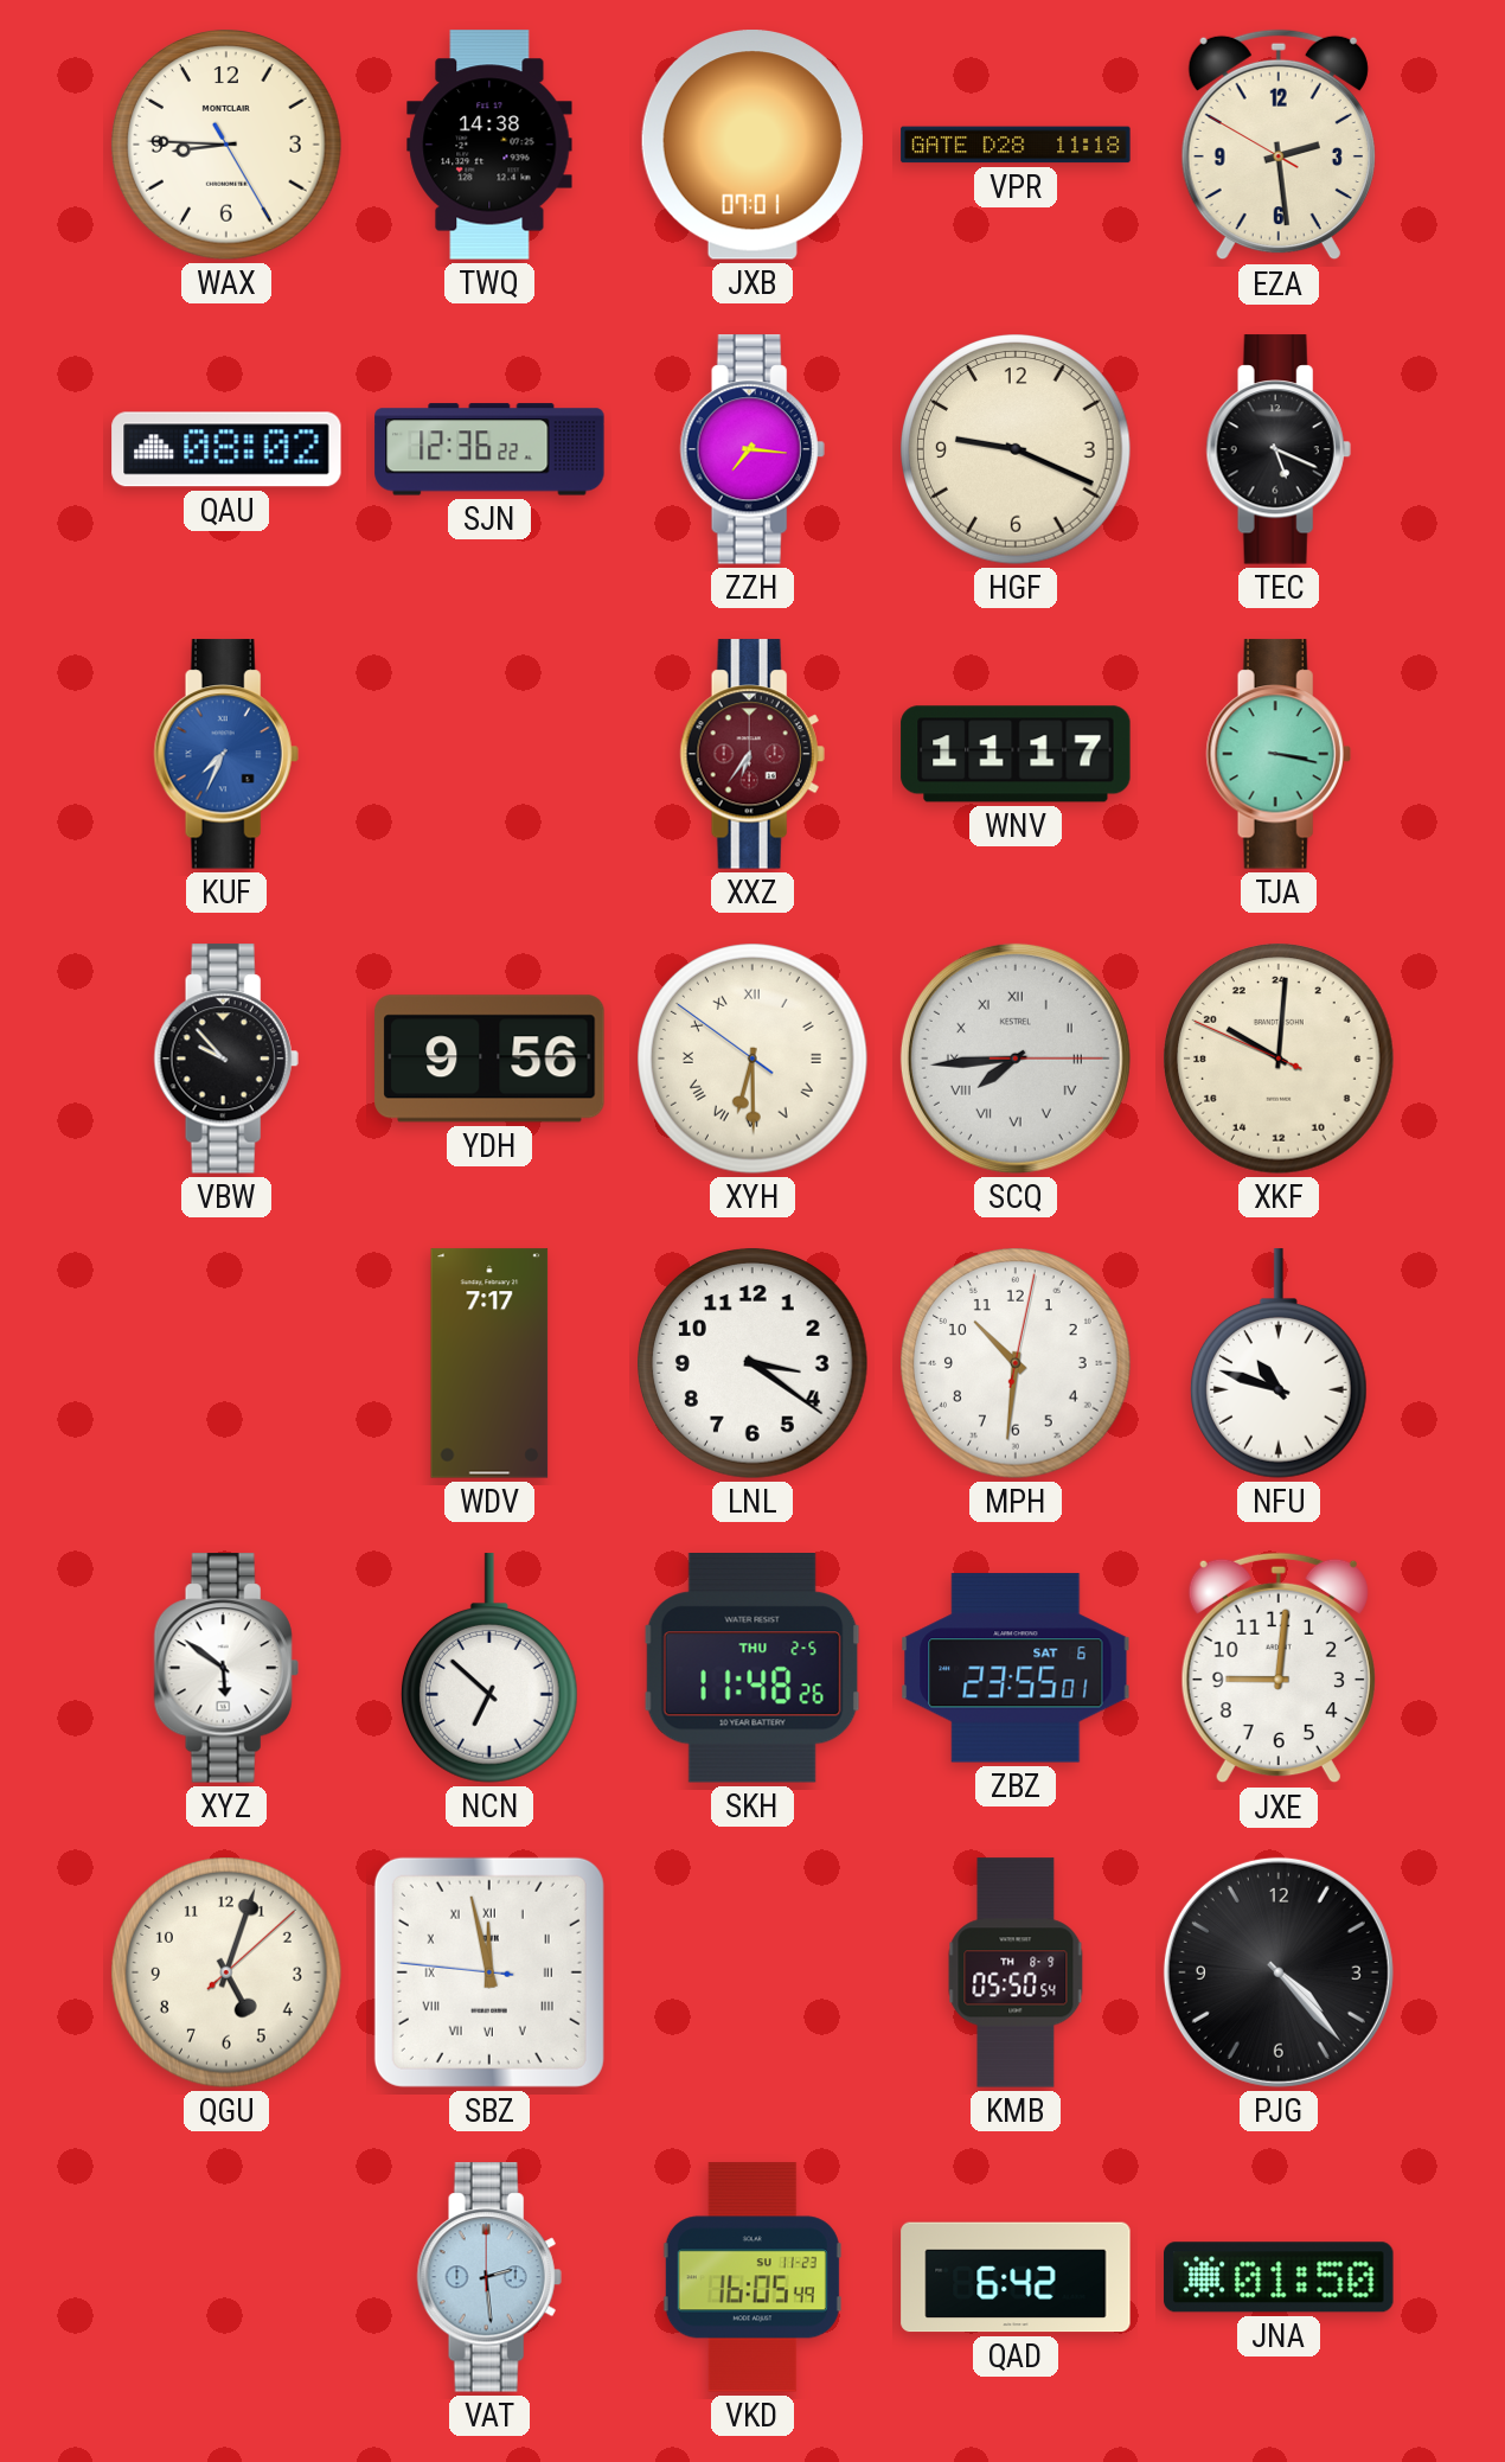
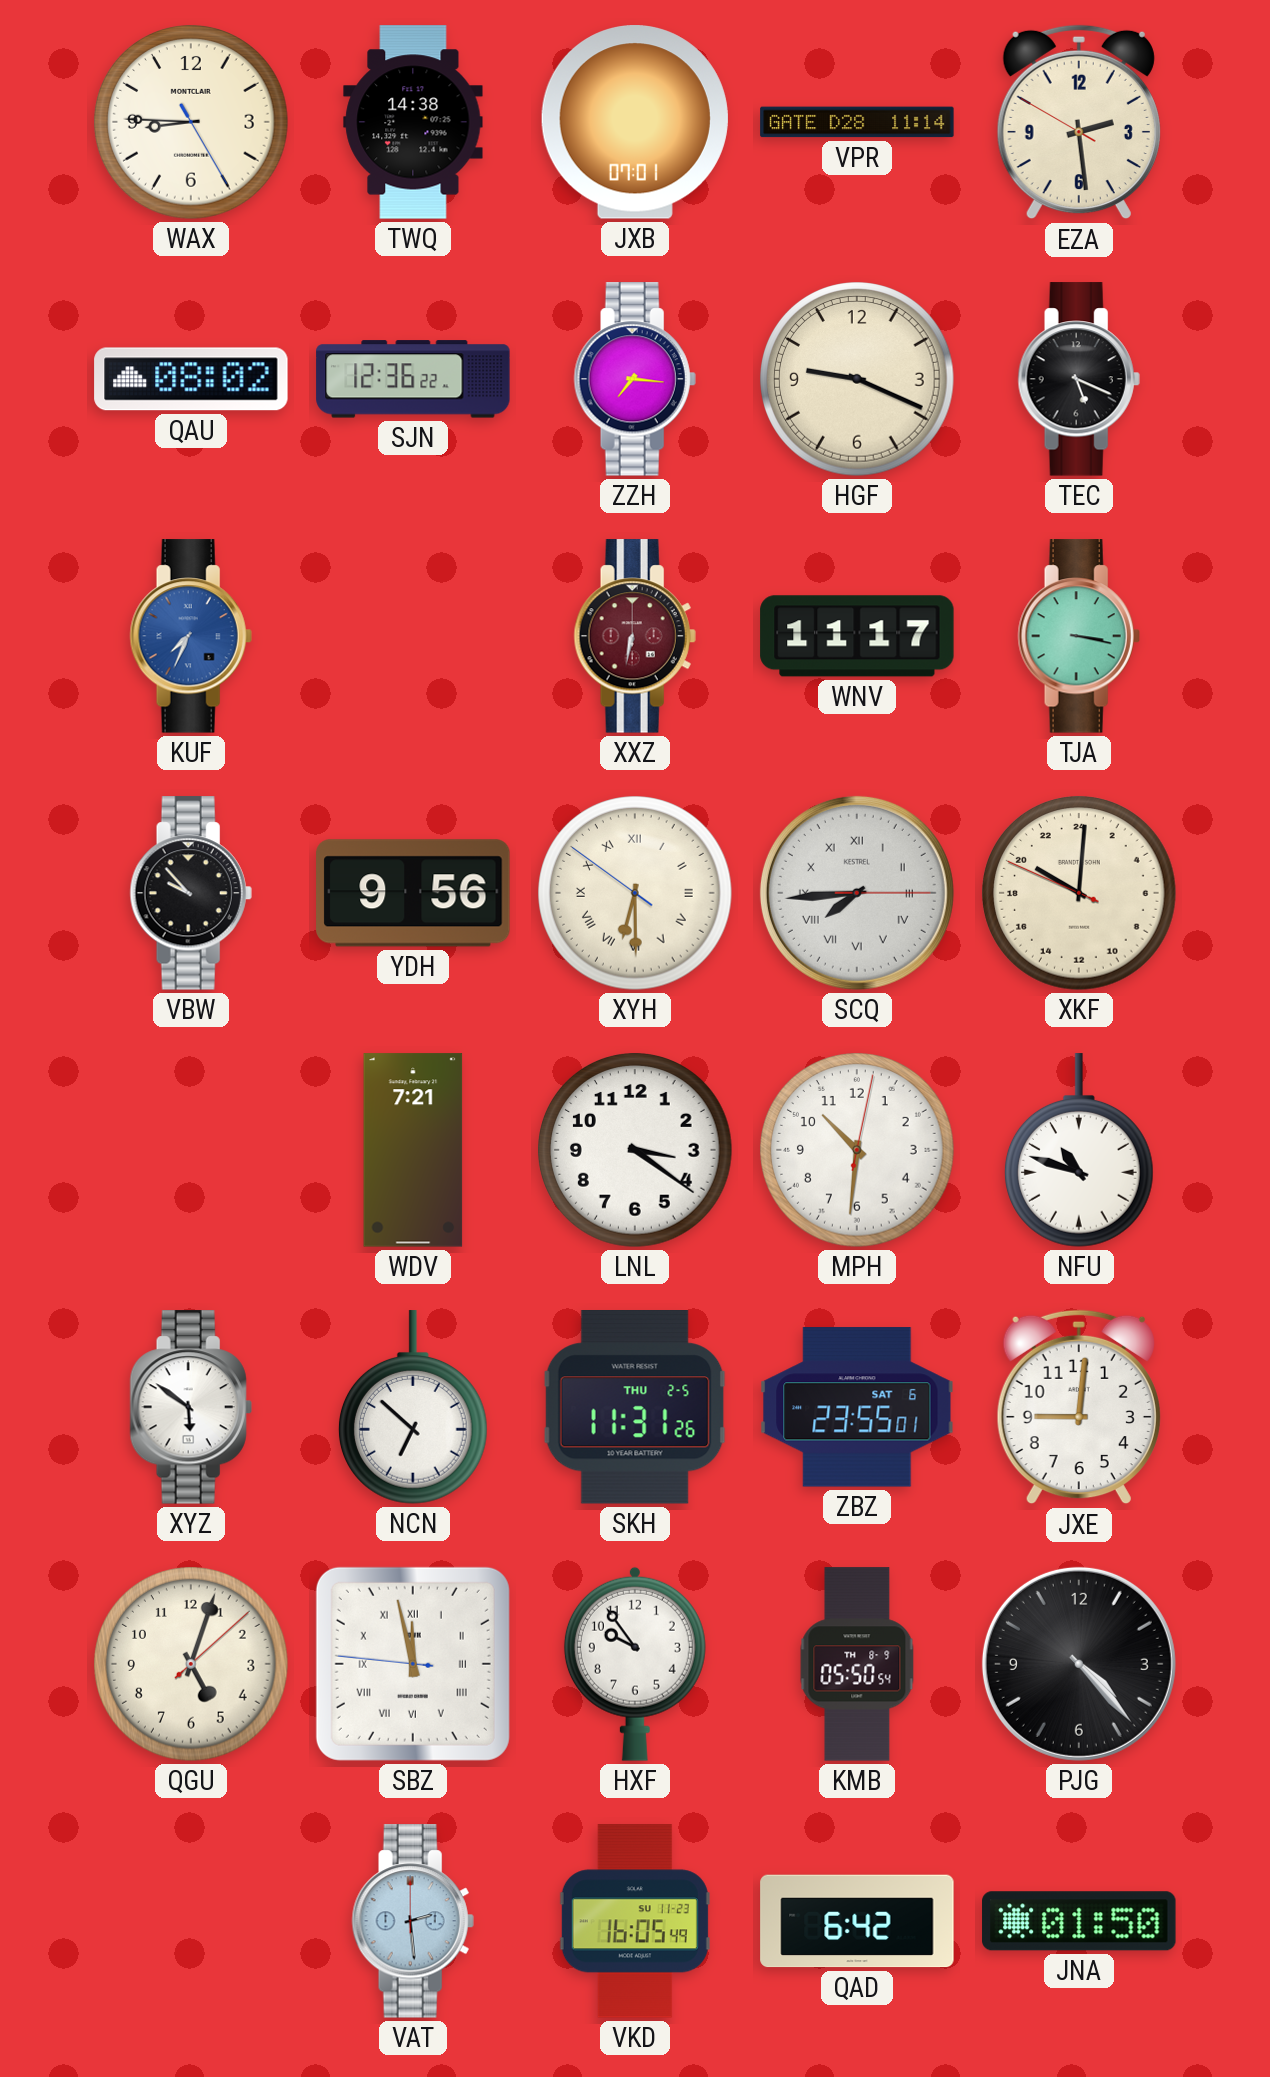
VPR: 11:18 -> 11:14 (857, 122)
XXZ: 6:36 -> 6:32 (635, 636)
WDV: 7:17 -> 7:21 (413, 1150)
SKH: 11:48 -> 11:31 (635, 1408)
HXF: none -> 9:54 (635, 1664)
